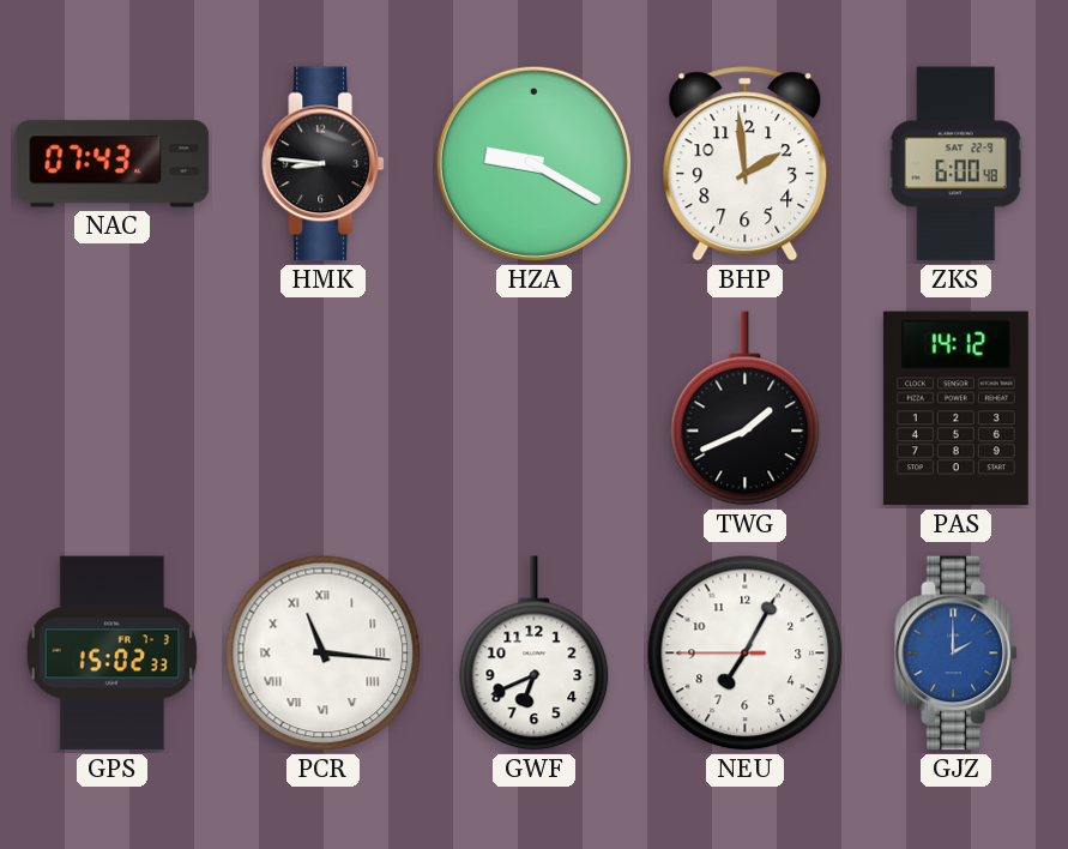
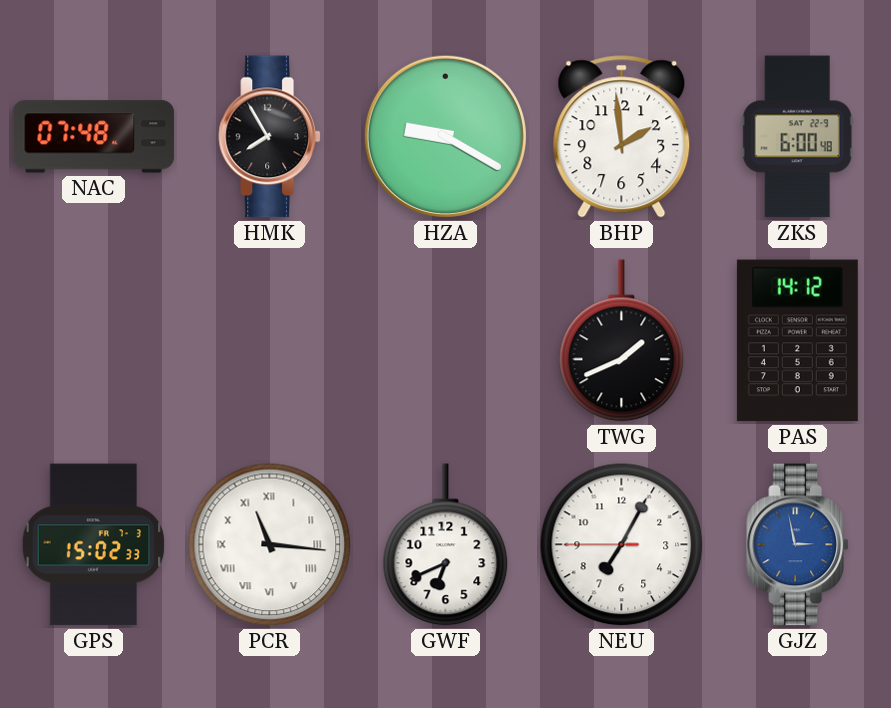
NAC: 07:43 -> 07:48 (94, 137)
HMK: 8:46 -> 7:55 (270, 137)
GJZ: 2:00 -> 2:58 (798, 545)
